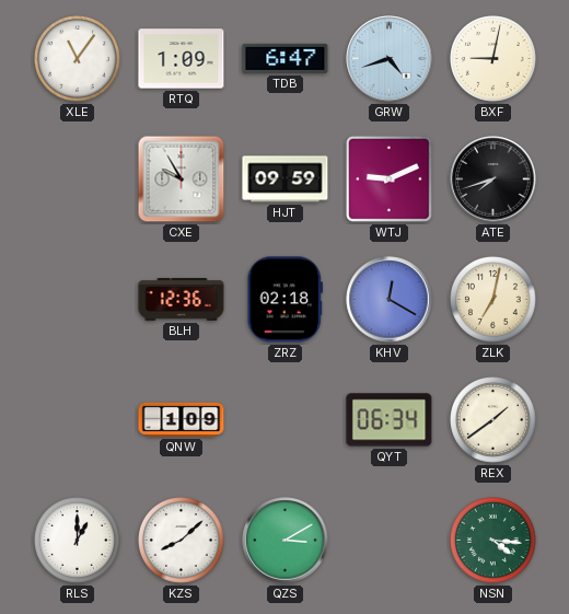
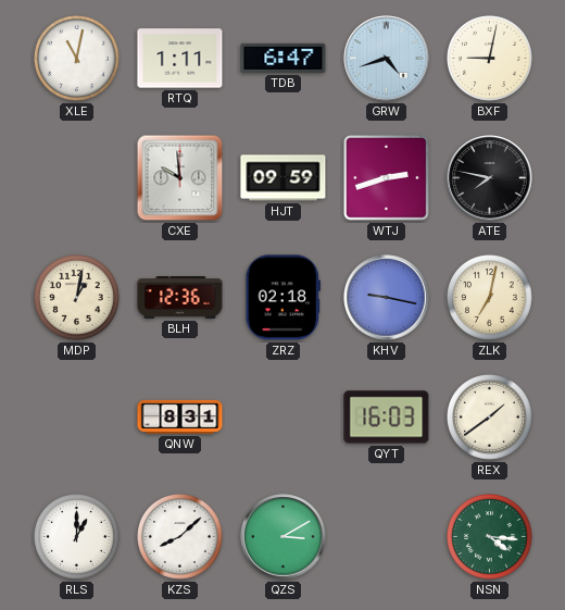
XLE: 11:06 -> 11:02 (77, 59)
RTQ: 1:09 -> 1:11 (180, 59)
CXE: 9:55 -> 9:59 (180, 178)
WTJ: 9:11 -> 2:42 (386, 177)
ATE: 7:42 -> 7:47 (490, 178)
MDP: none -> 1:02 (77, 298)
KHV: 12:20 -> 9:17 (387, 298)
QNW: 1:09 -> 8:31 (180, 416)
QYT: 06:34 -> 16:03 (387, 418)
